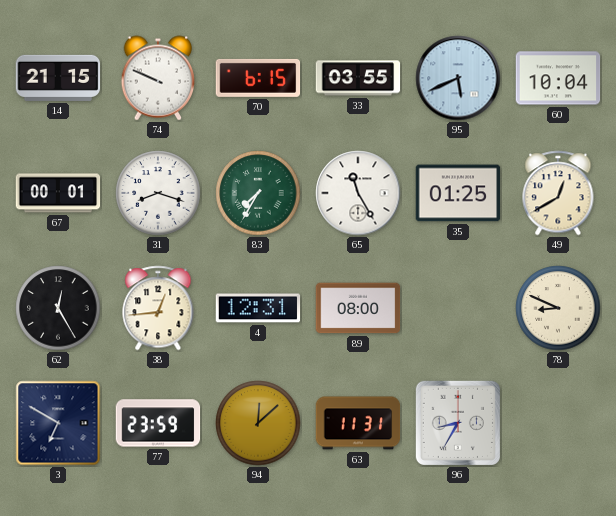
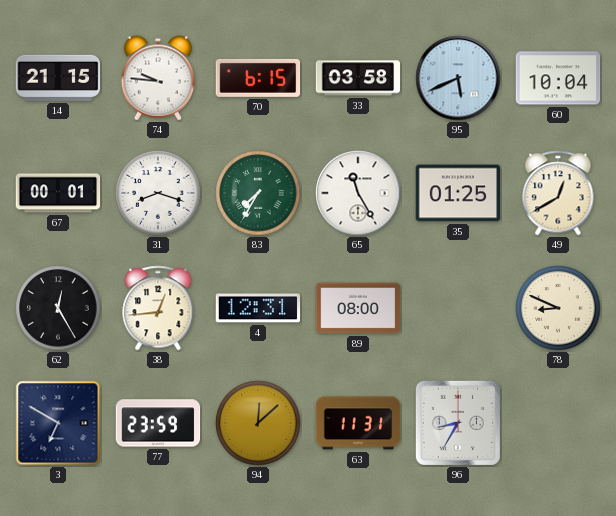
74: 9:49 -> 9:46 (158, 78)
33: 03:55 -> 03:58 (358, 78)
